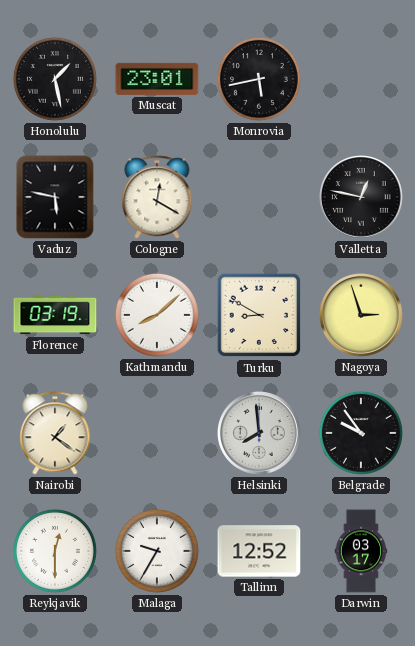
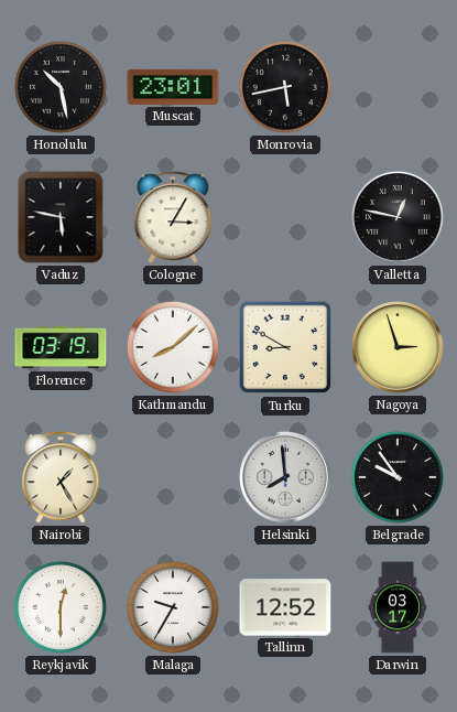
Honolulu: 1:28 -> 10:28 (61, 87)
Cologne: 12:20 -> 3:05 (173, 217)
Nairobi: 1:21 -> 1:25 (61, 477)
